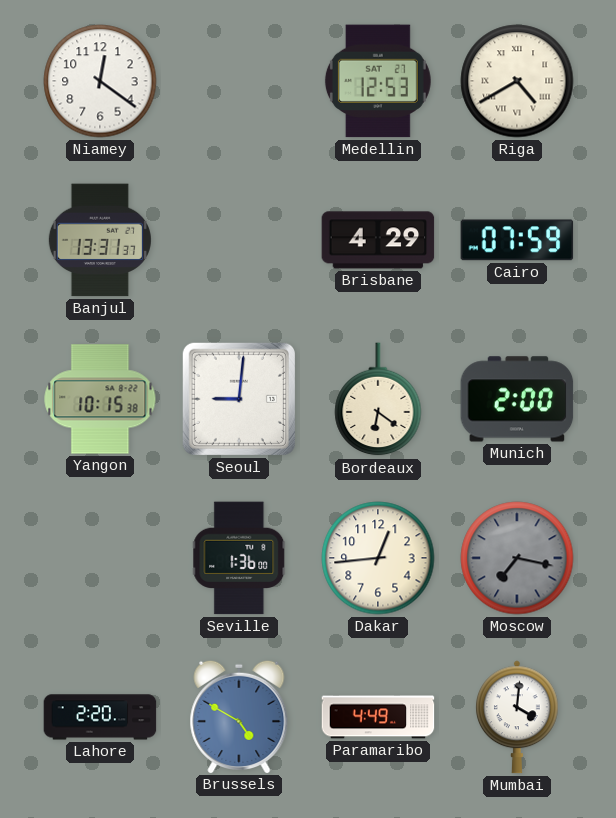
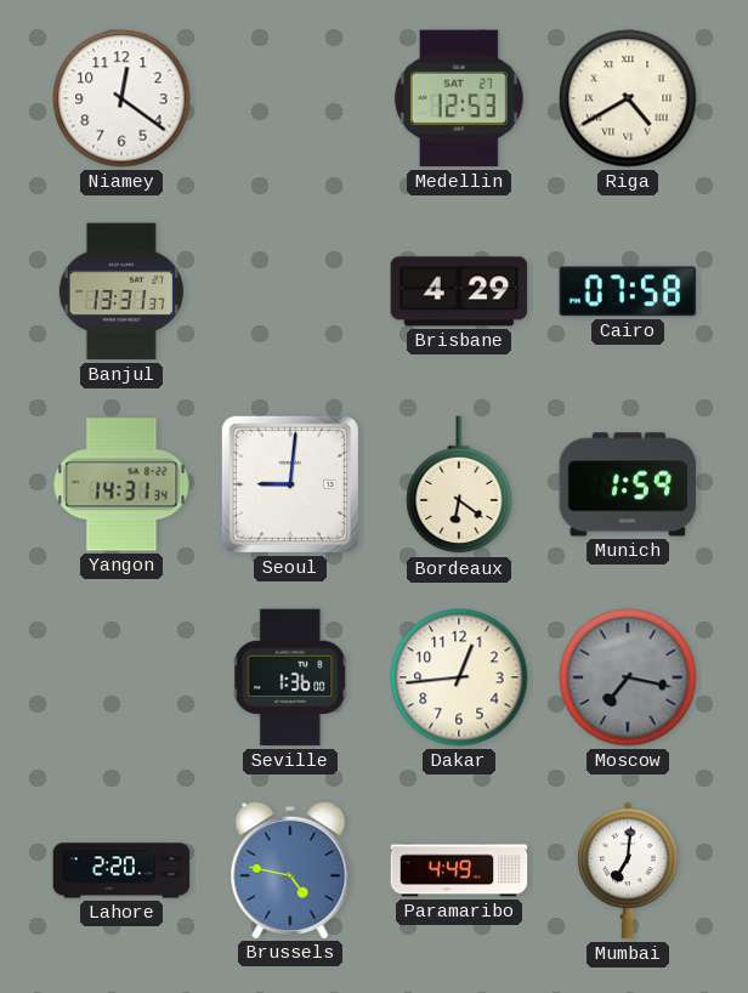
Cairo: 07:59 -> 07:58 (628, 291)
Yangon: 10:15 -> 14:31 (121, 484)
Munich: 2:00 -> 1:59 (628, 484)
Brussels: 4:50 -> 4:47 (290, 869)
Mumbai: 4:01 -> 7:01 (628, 870)
